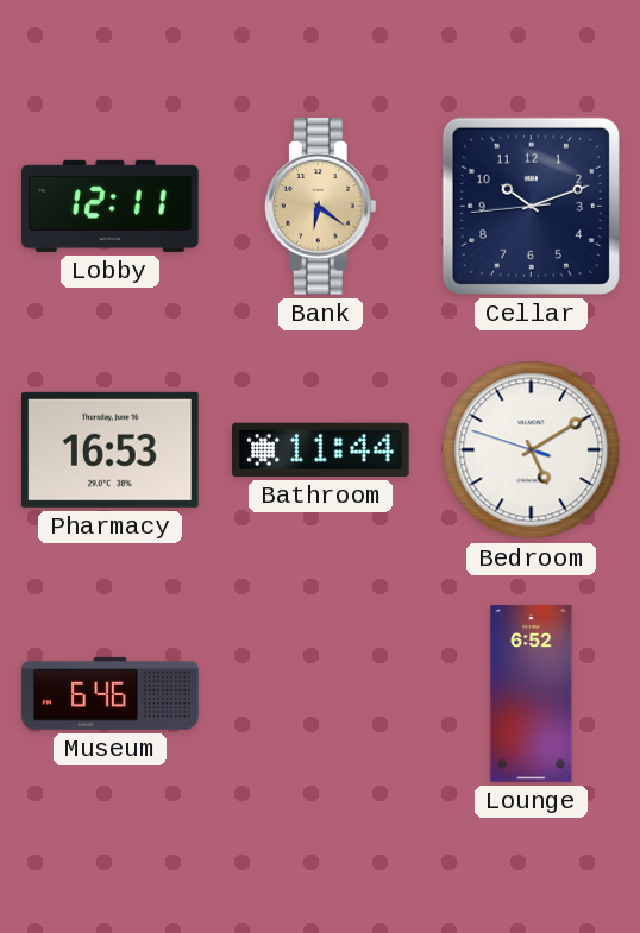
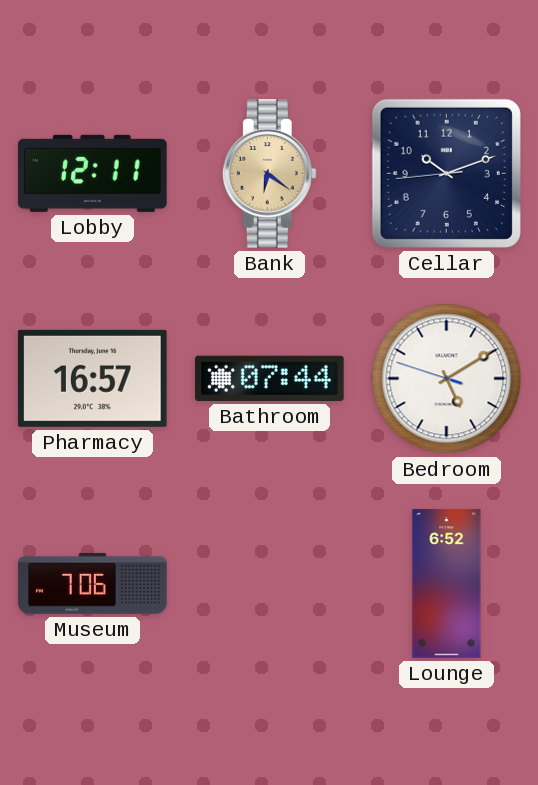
Pharmacy: 16:53 -> 16:57 (93, 378)
Bathroom: 11:44 -> 07:44 (270, 378)
Museum: 6:46 -> 7:06 (93, 583)
